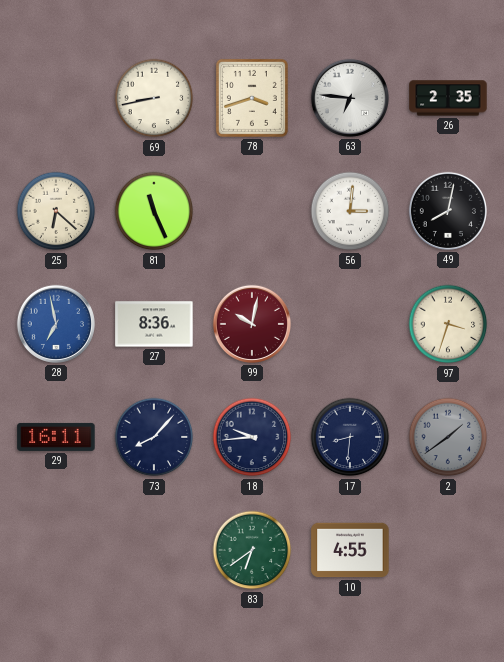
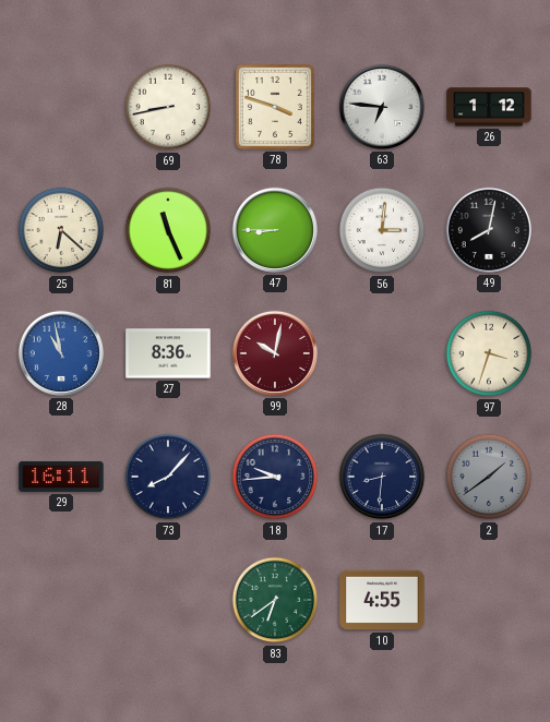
78: 3:42 -> 3:48 (275, 107)
26: 2:35 -> 1:12 (489, 107)
47: none -> 8:45 (275, 230)
28: 6:58 -> 10:58 (61, 353)
